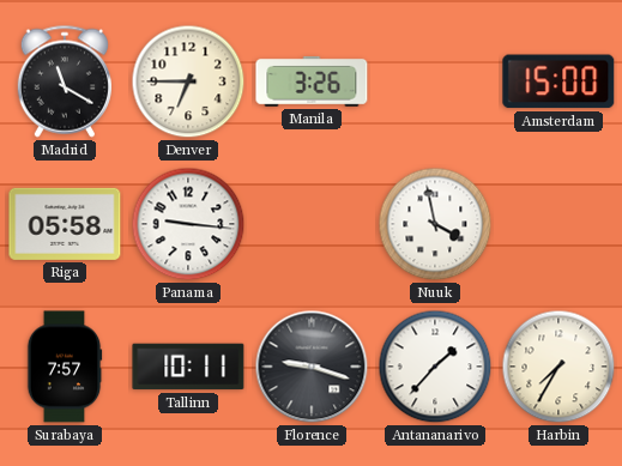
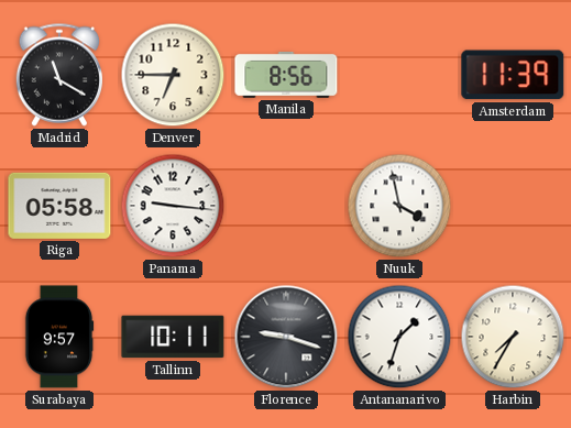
Manila: 3:26 -> 8:56 (286, 75)
Amsterdam: 15:00 -> 11:39 (513, 75)
Surabaya: 7:57 -> 9:57 (59, 337)
Antananarivo: 1:37 -> 1:33 (399, 337)
